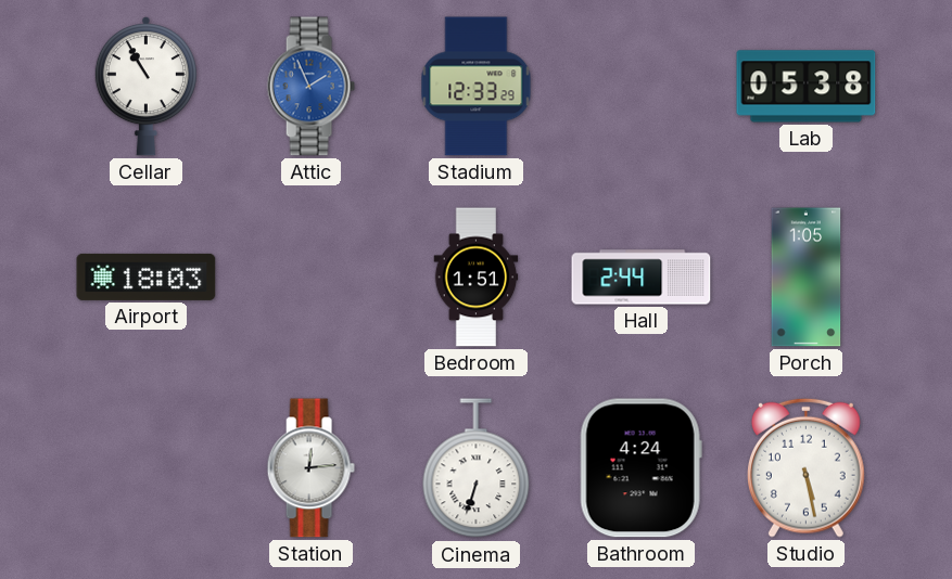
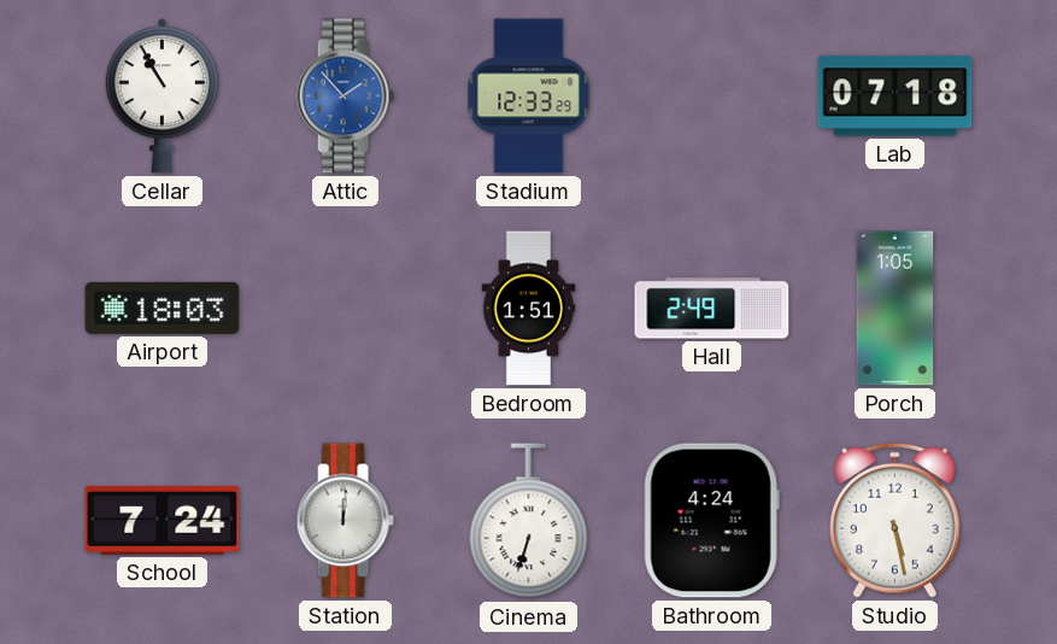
Attic: 1:56 -> 1:53 (345, 96)
Lab: 05:38 -> 07:18 (895, 96)
Hall: 2:44 -> 2:49 (712, 309)
School: none -> 7:24 (163, 520)
Station: 12:14 -> 12:01 (345, 521)
